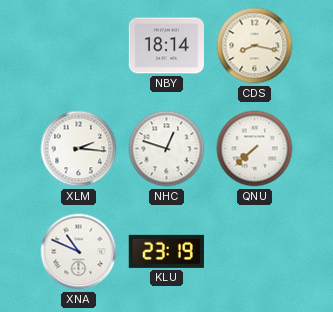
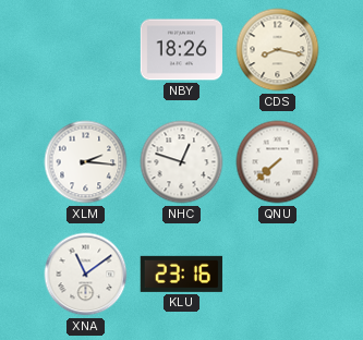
NBY: 18:14 -> 18:26 (181, 50)
XNA: 10:49 -> 11:09 (86, 275)
KLU: 23:19 -> 23:16 (181, 274)
